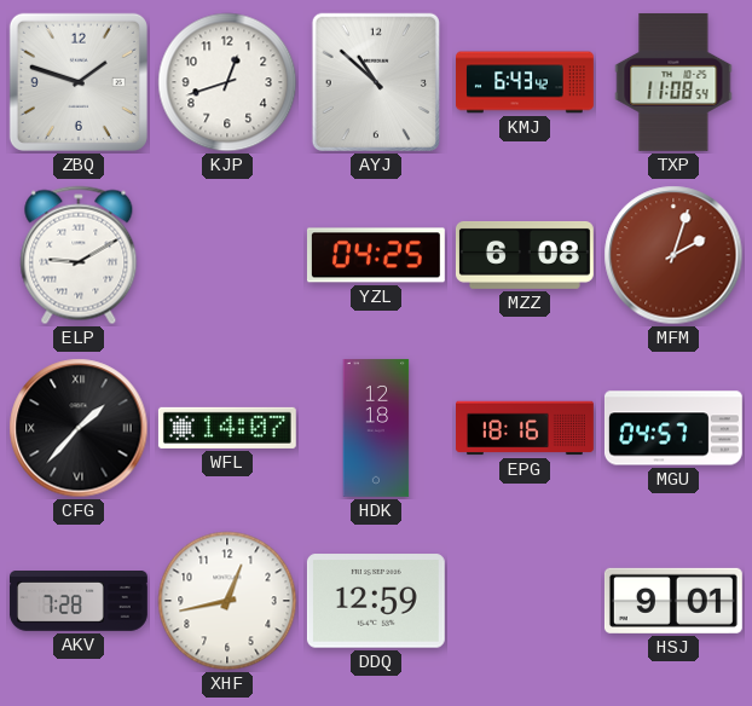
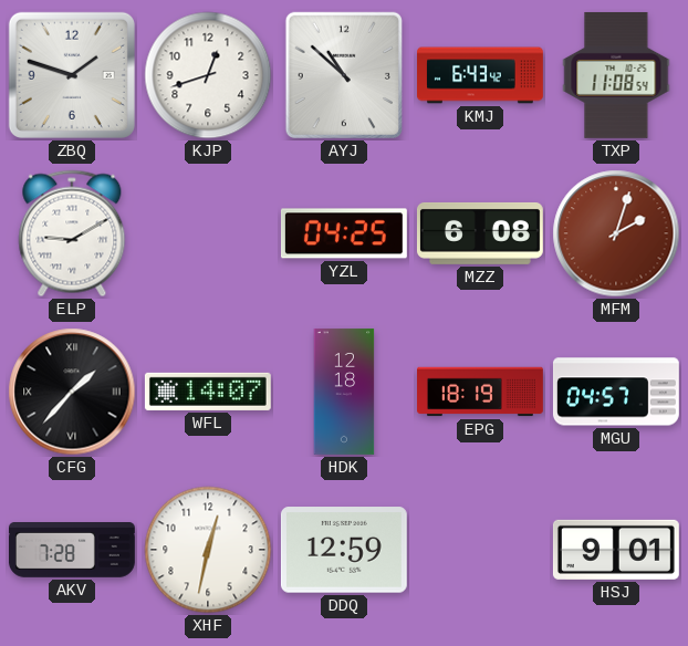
EPG: 18:16 -> 18:19 (481, 392)
XHF: 12:43 -> 12:32 (208, 550)
